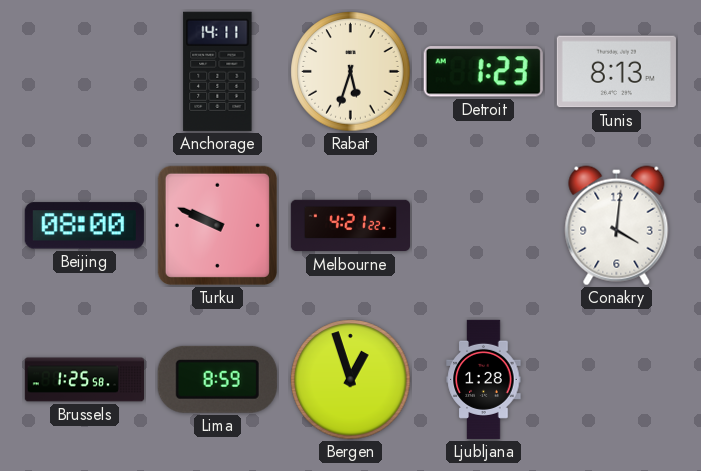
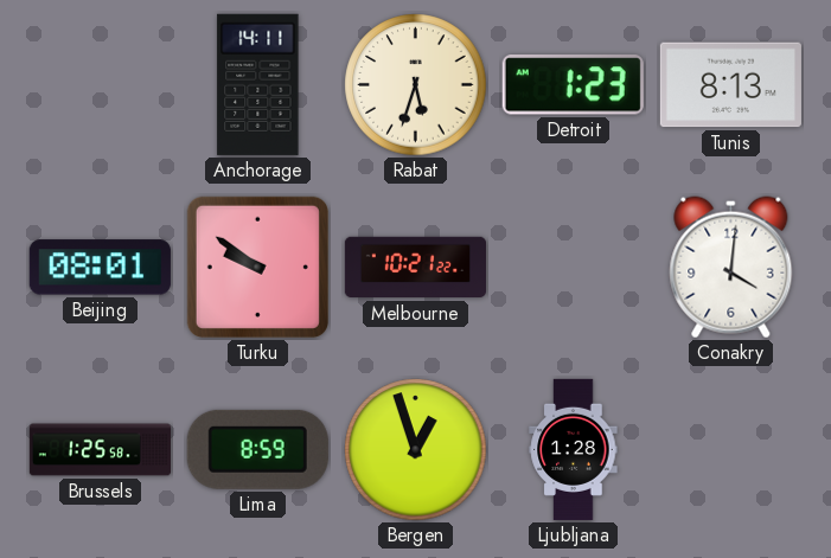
Beijing: 08:00 -> 08:01 (100, 268)
Turku: 9:49 -> 9:51 (257, 267)
Melbourne: 4:21 -> 10:21 (415, 268)
